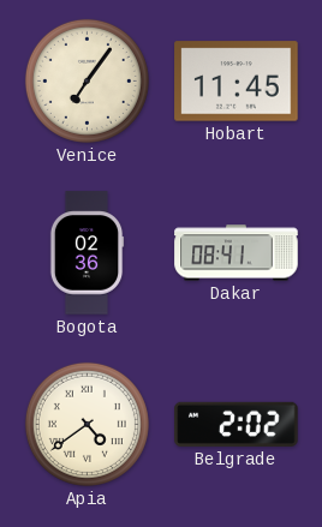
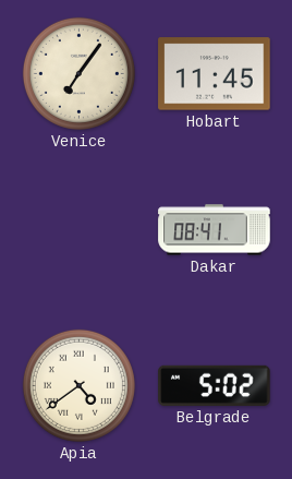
Bogota: 02:36 -> none (87, 253)
Belgrade: 2:02 -> 5:02 (215, 385)
